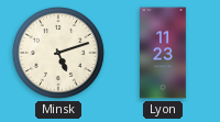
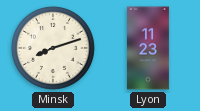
Minsk: 5:12 -> 8:12 (53, 48)
